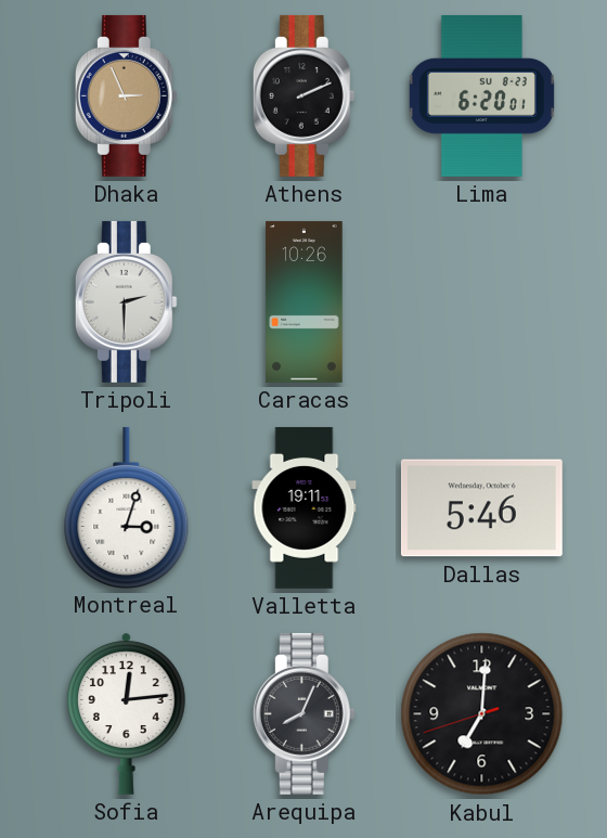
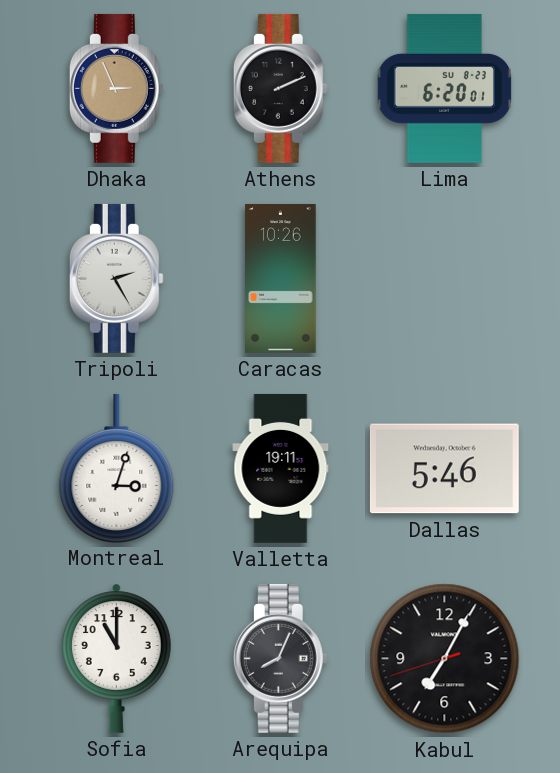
Tripoli: 2:30 -> 2:25 (116, 278)
Sofia: 12:14 -> 11:00 (117, 658)
Kabul: 7:00 -> 7:04 (445, 659)
